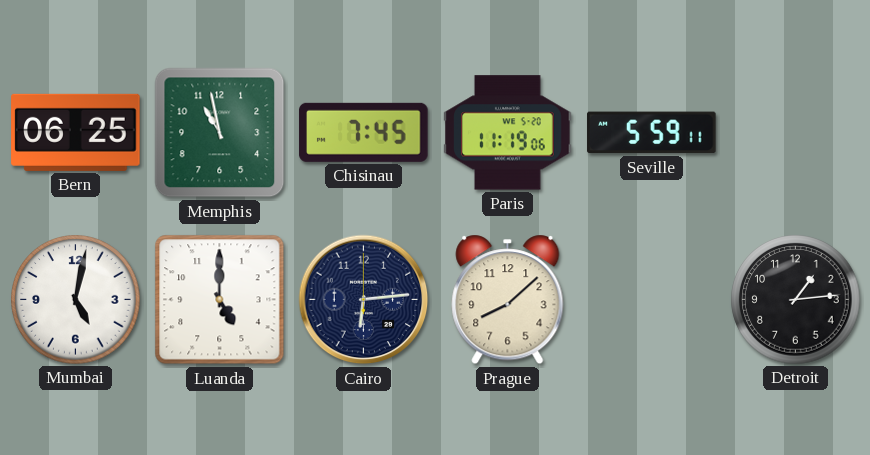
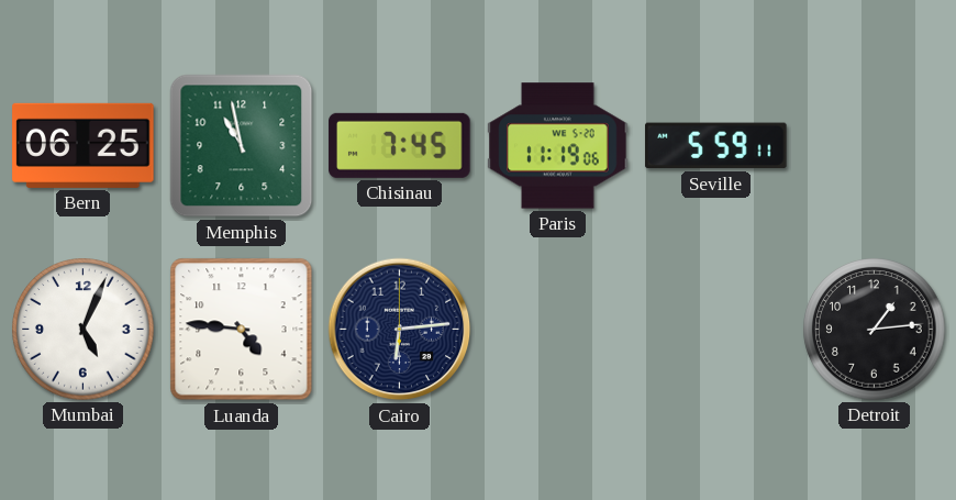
Mumbai: 5:02 -> 5:04 (84, 330)
Luanda: 5:00 -> 4:46 (242, 330)
Prague: 8:08 -> none (508, 300)
